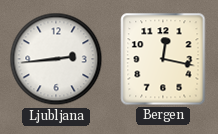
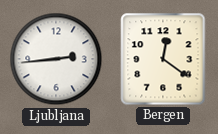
Bergen: 12:17 -> 12:21 (163, 59)
